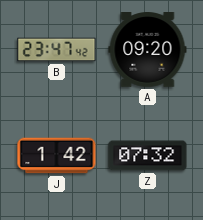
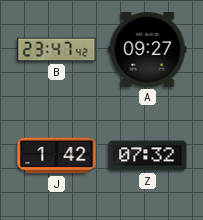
A: 09:20 -> 09:27 (148, 50)
